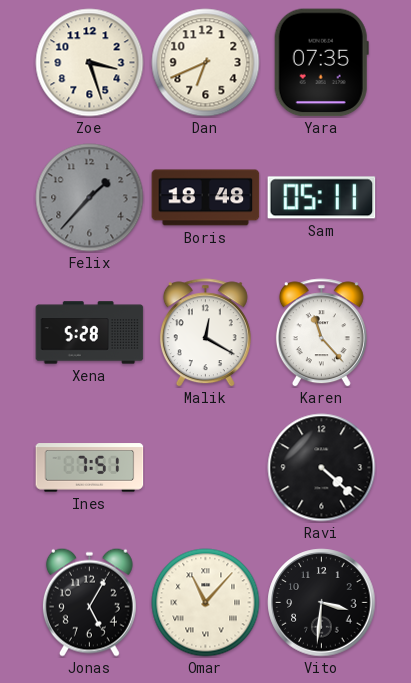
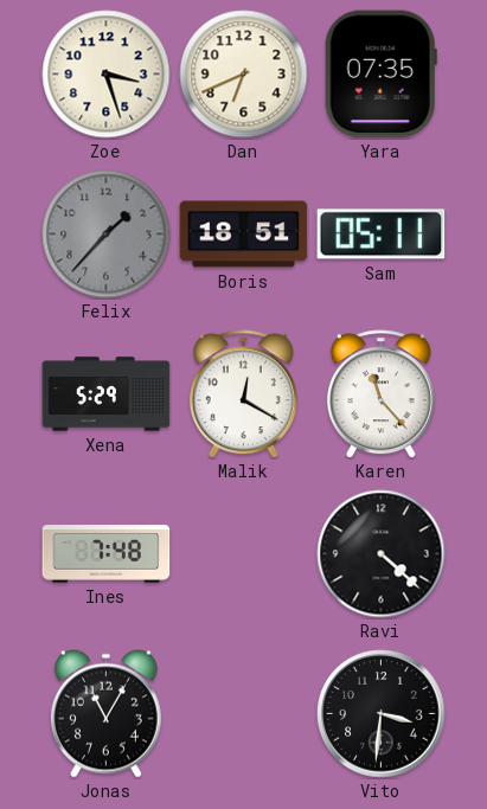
Boris: 18:48 -> 18:51 (244, 235)
Xena: 5:28 -> 5:29 (107, 394)
Ines: 7:51 -> 7:48 (107, 554)
Jonas: 5:05 -> 11:05 (105, 713)
Omar: 11:07 -> none (206, 603)
